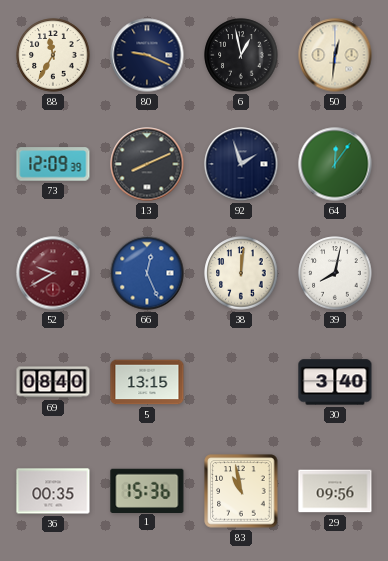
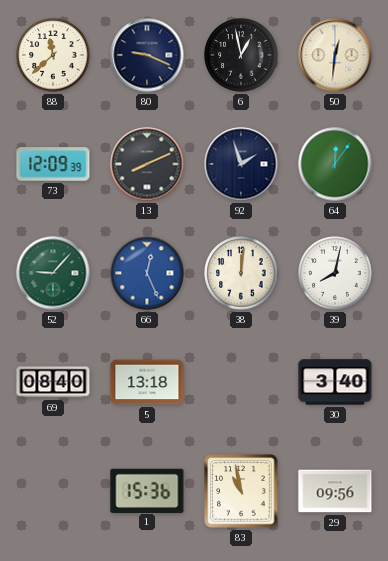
88: 11:35 -> 11:38 (53, 55)
52: 9:40 -> 9:07 (53, 273)
52 dial: burgundy -> green (53, 273)
5: 13:15 -> 13:18 (147, 382)
36: 00:35 -> none (53, 491)
